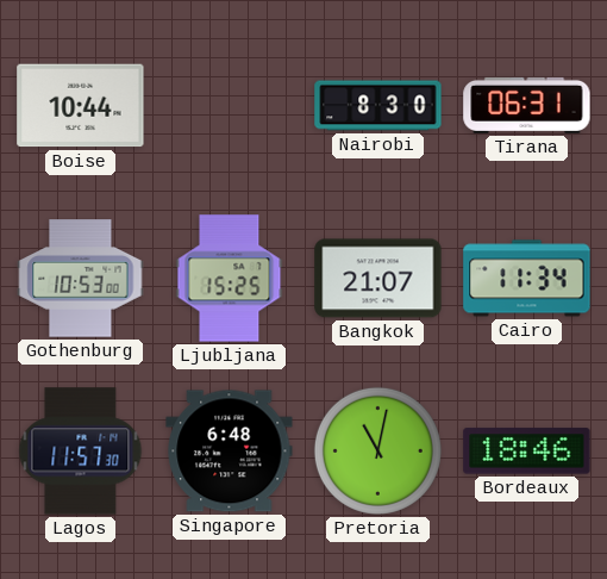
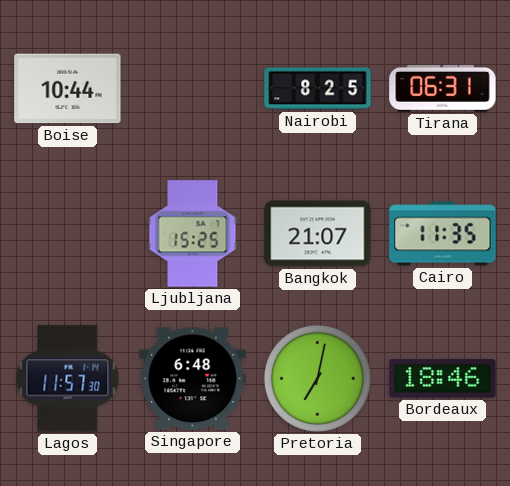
Nairobi: 8:30 -> 8:25 (318, 89)
Gothenburg: 10:53 -> none (81, 279)
Cairo: 11:34 -> 11:35 (443, 234)
Pretoria: 11:02 -> 7:02 (317, 378)
